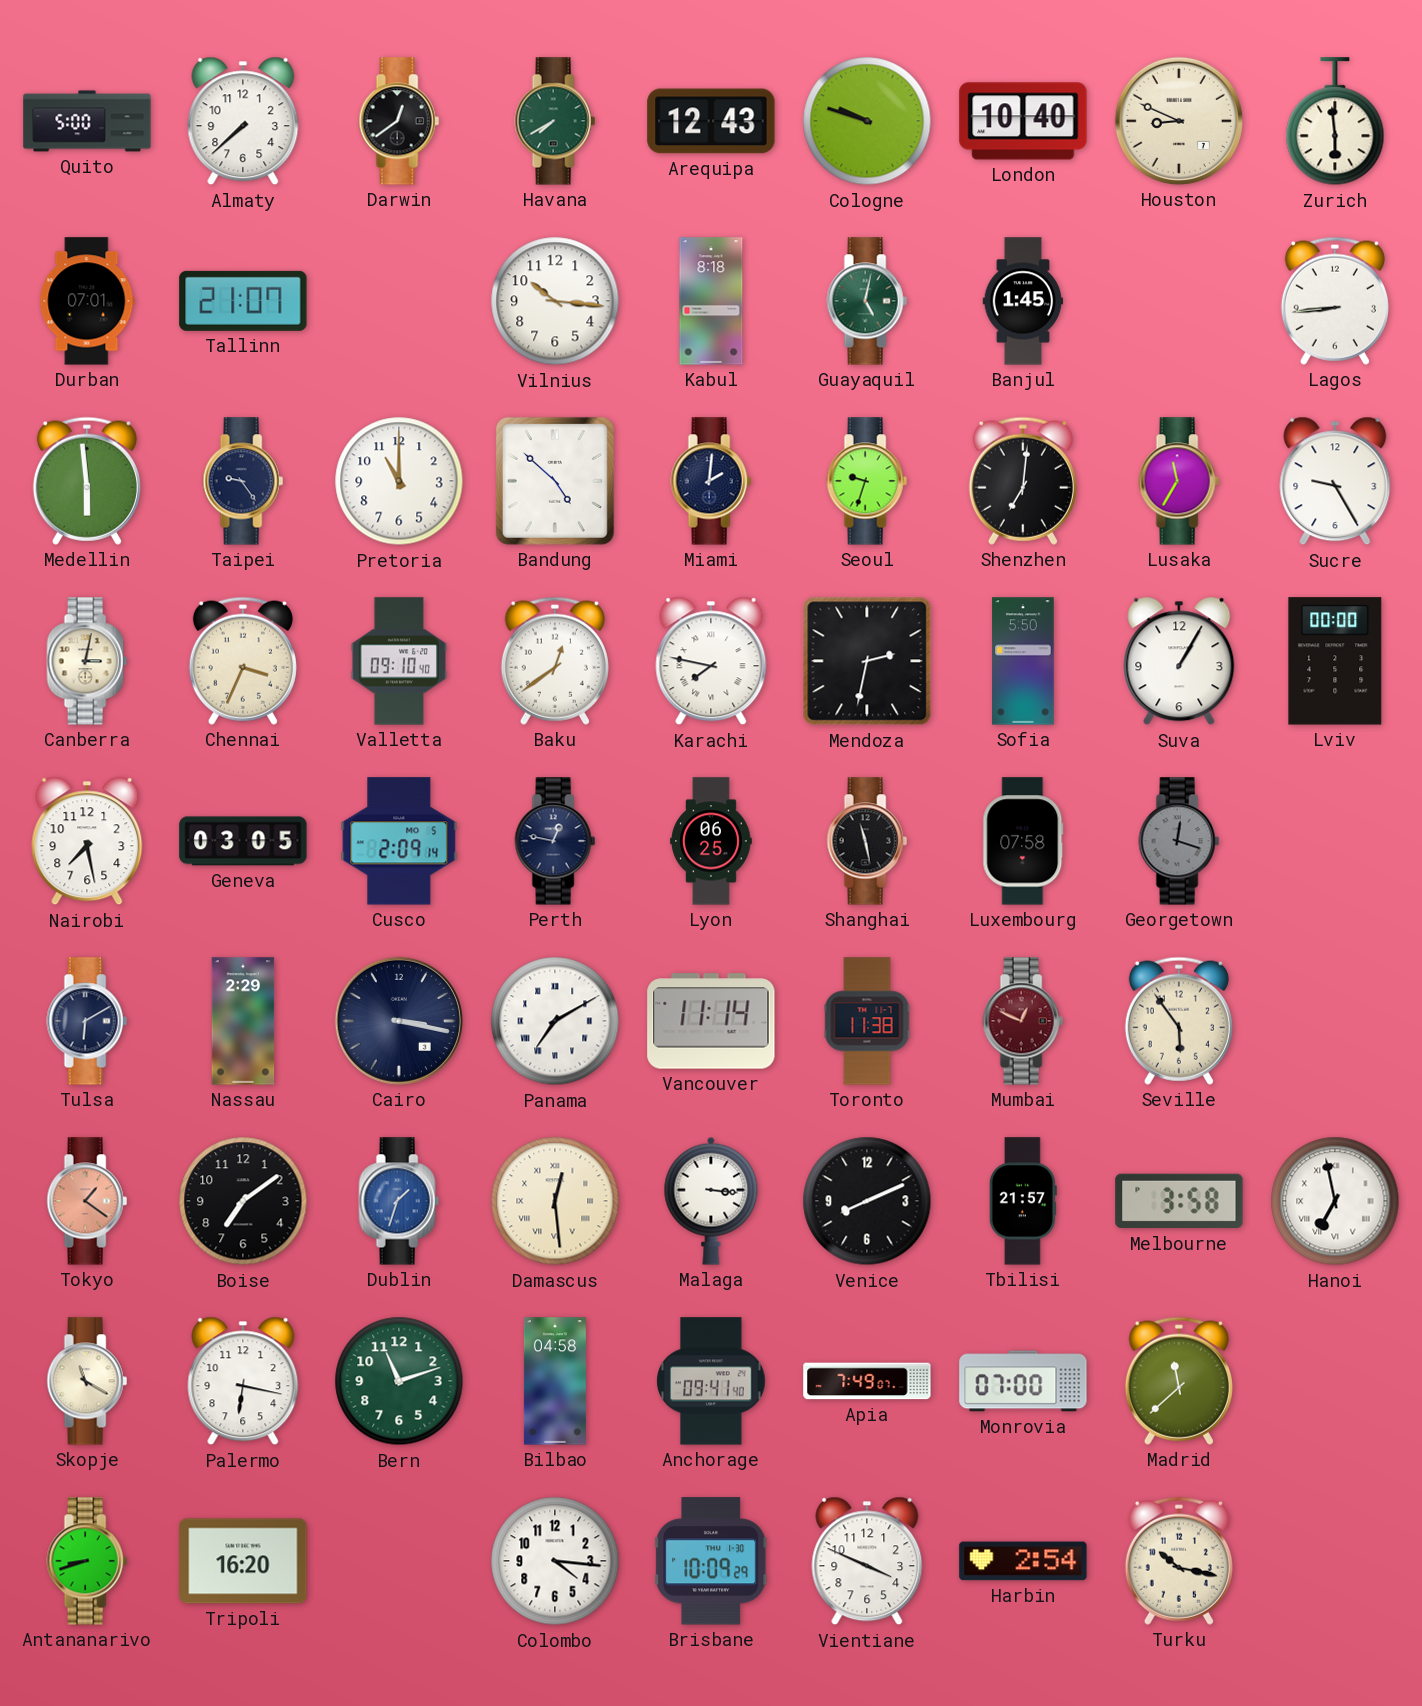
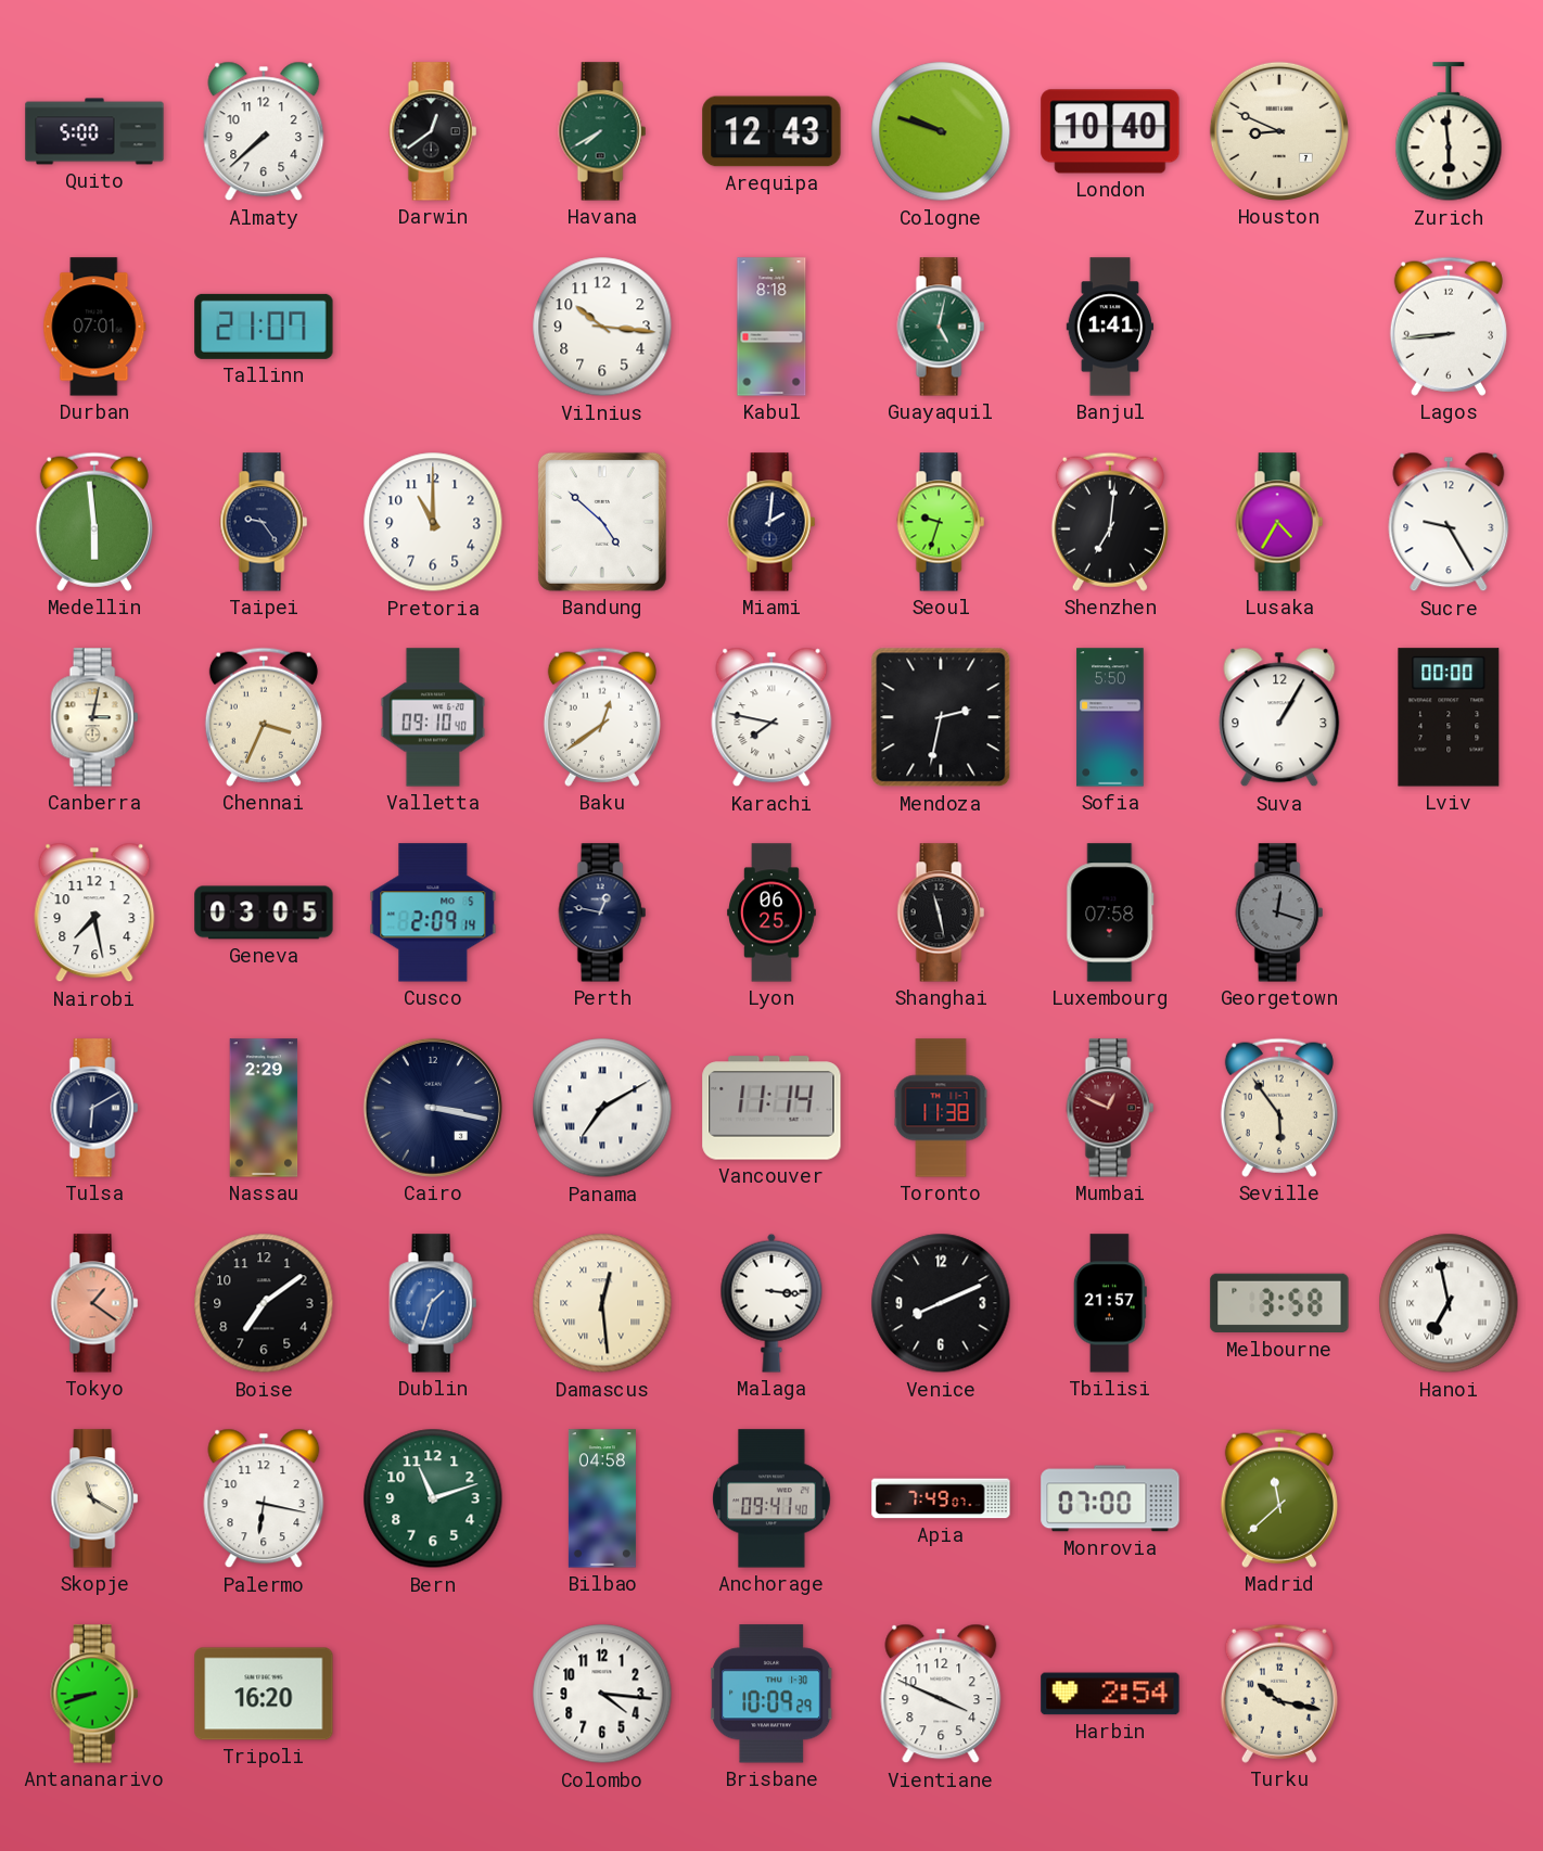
Banjul: 1:45 -> 1:41 (1110, 327)
Lusaka: 11:35 -> 4:35 (1279, 522)
